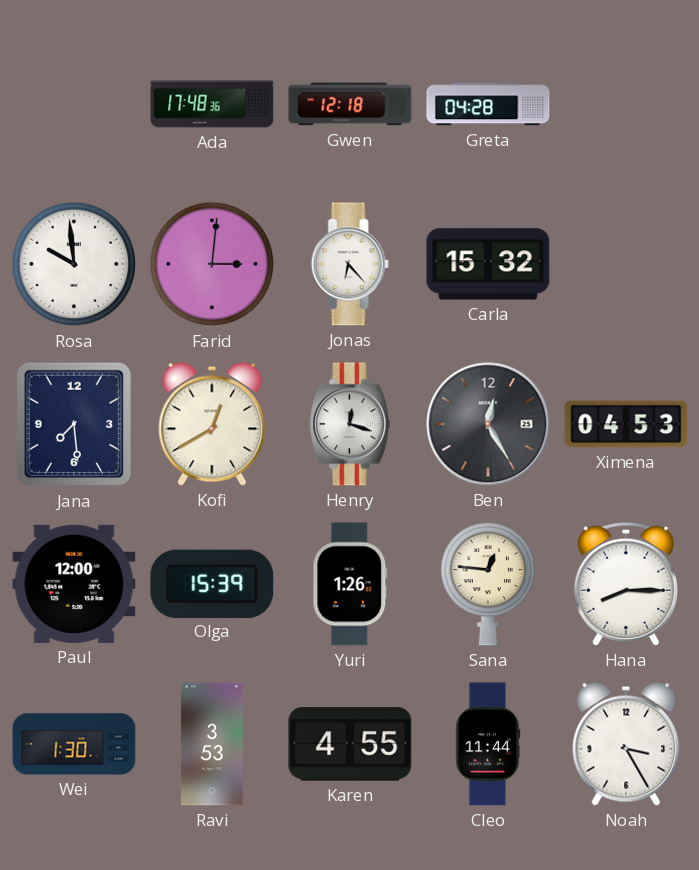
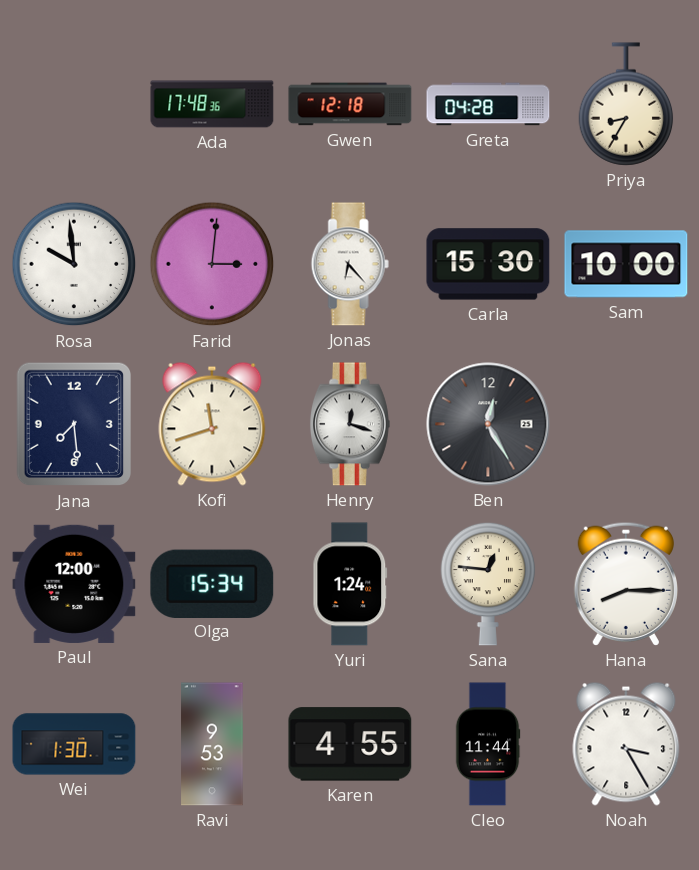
Priya: none -> 8:35 (626, 104)
Carla: 15:32 -> 15:30 (488, 264)
Sam: none -> 10:00 (626, 264)
Kofi: 12:40 -> 11:42 (212, 424)
Ximena: 04:53 -> none (626, 424)
Olga: 15:39 -> 15:34 (212, 583)
Yuri: 1:26 -> 1:24 (350, 584)
Ravi: 3:53 -> 9:53 (212, 744)
